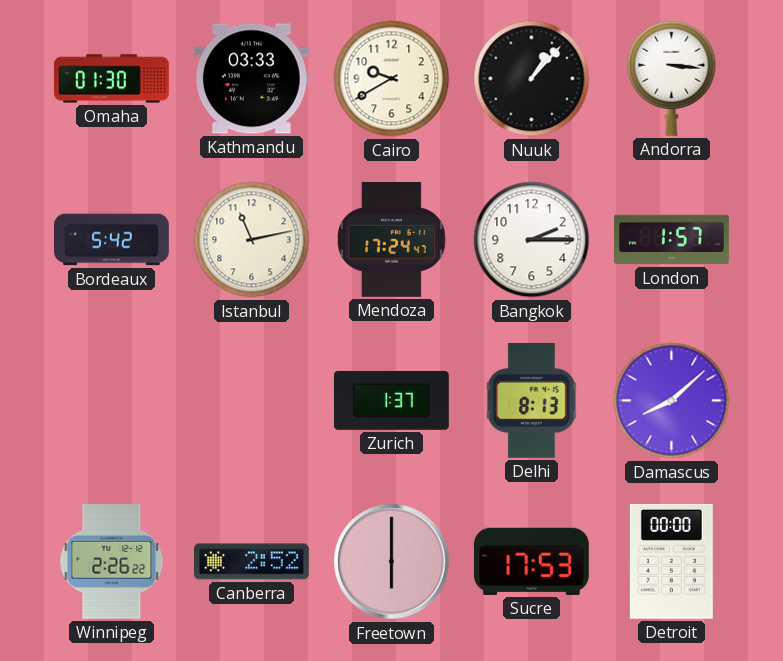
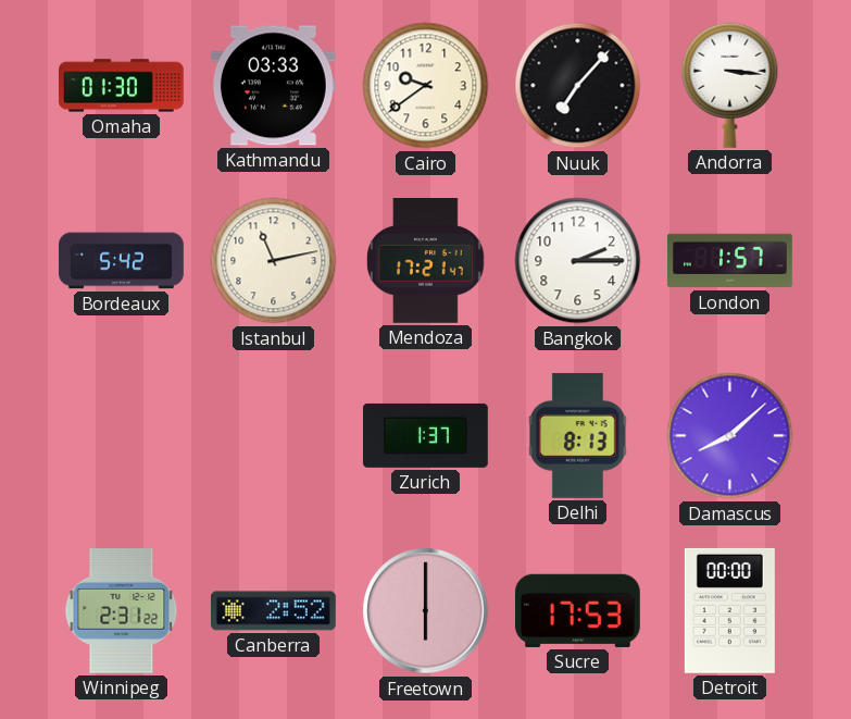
Cairo: 9:40 -> 9:39 (426, 86)
Nuuk: 1:07 -> 7:07 (578, 86)
Mendoza: 17:24 -> 17:21 (426, 261)
Winnipeg: 2:26 -> 2:31 (122, 611)
